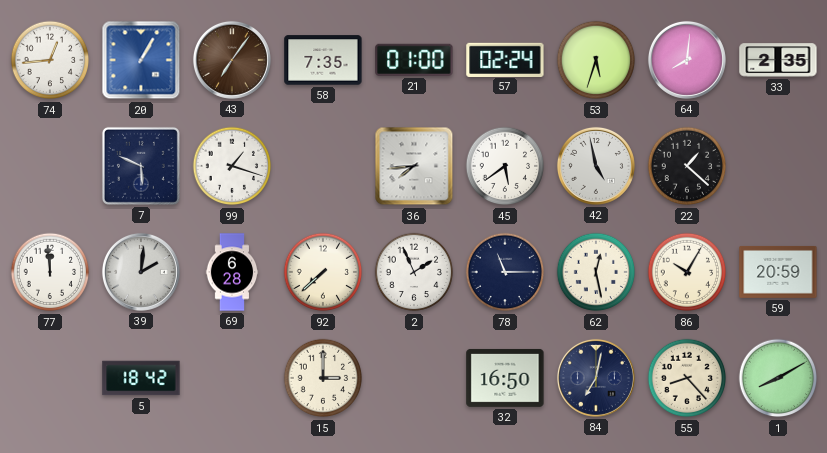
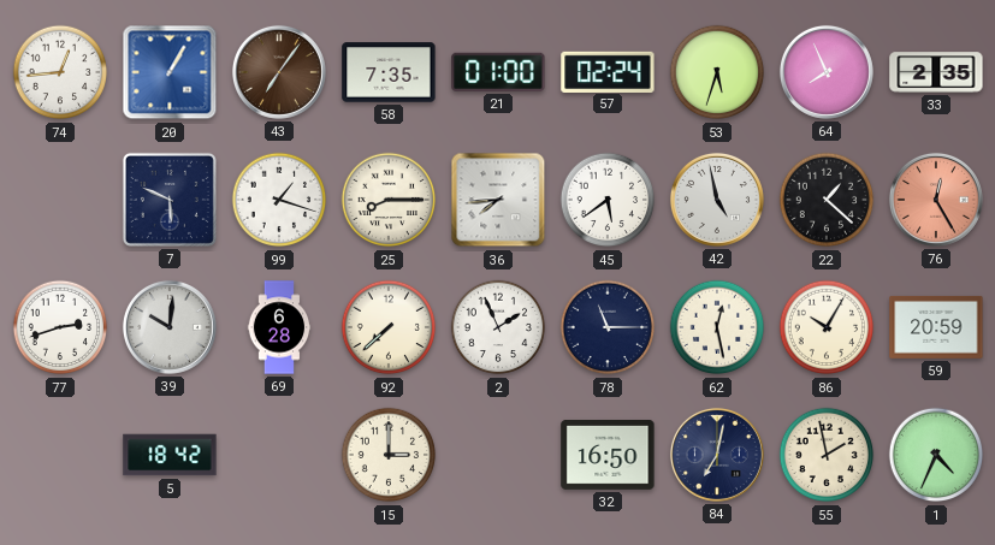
64: 8:01 -> 7:56 (827, 72)
25: none -> 8:15 (389, 200)
76: none -> 12:25 (936, 200)
77: 11:59 -> 2:42 (60, 327)
39: 2:01 -> 10:01 (170, 327)
55: 8:23 -> 1:58 (827, 455)
1: 8:10 -> 4:34 (936, 455)
